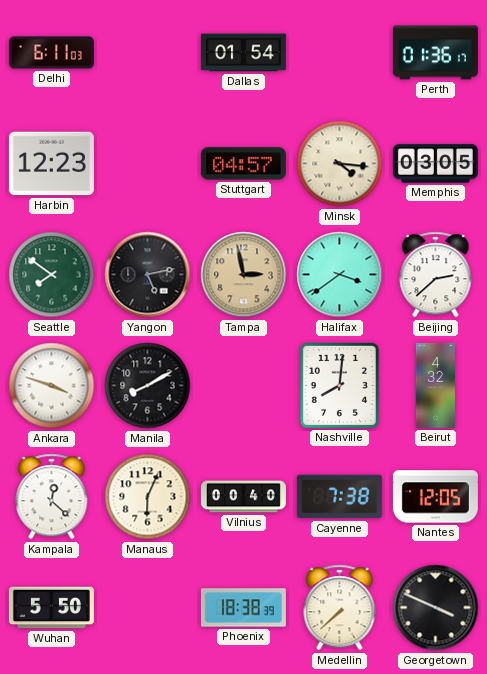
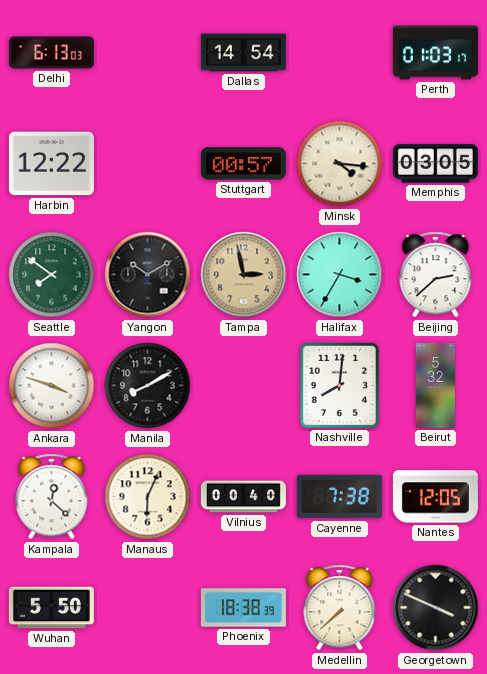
Delhi: 6:11 -> 6:13 (51, 53)
Dallas: 01:54 -> 14:54 (243, 53)
Perth: 01:36 -> 01:03 (435, 53)
Harbin: 12:23 -> 12:22 (51, 164)
Stuttgart: 04:57 -> 00:57 (243, 164)
Yangon: 5:13 -> 10:10 (148, 275)
Halifax: 3:39 -> 3:35 (340, 275)
Beirut: 4:32 -> 5:32 (435, 385)
